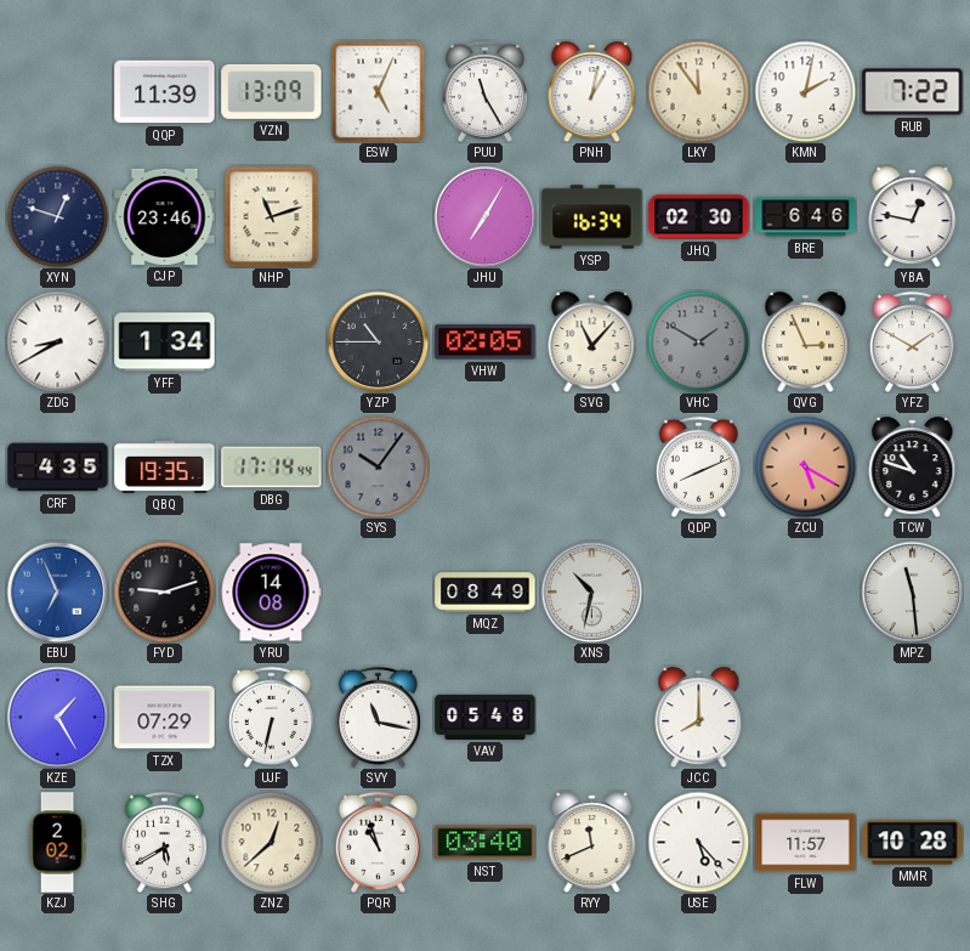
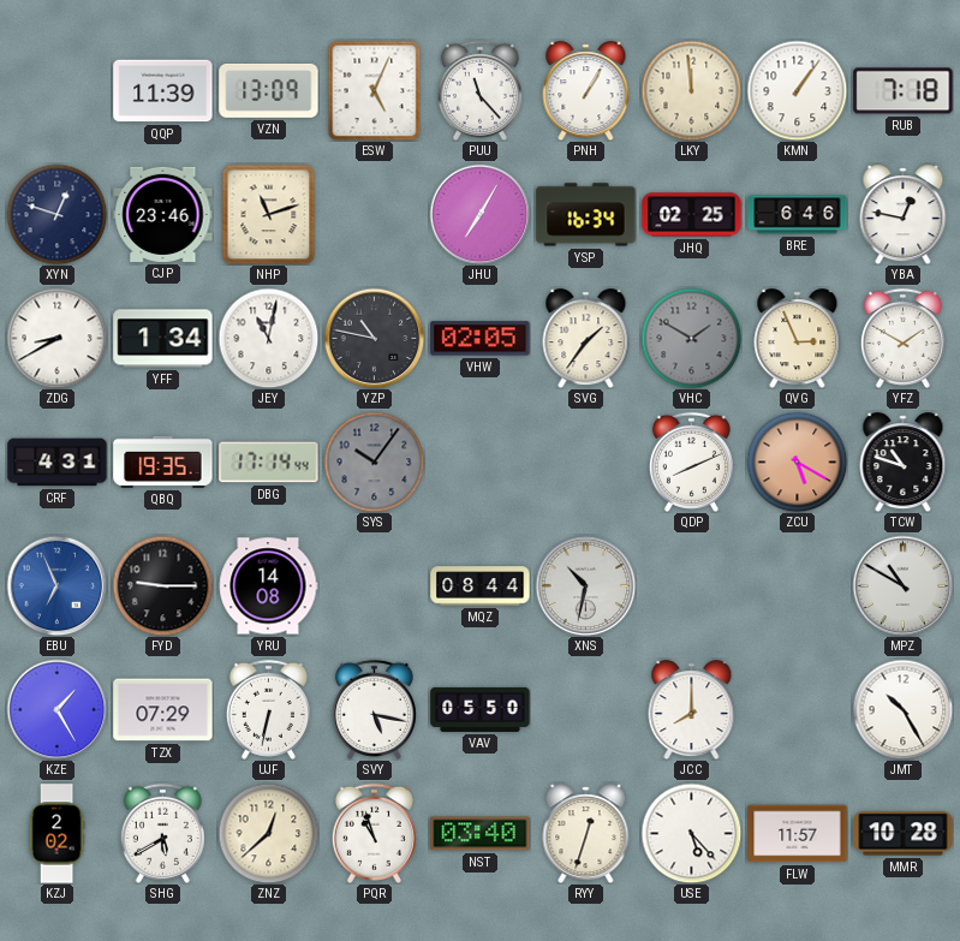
PUU: 11:25 -> 11:23 (479, 90)
PNH: 1:02 -> 1:05 (586, 91)
LKY: 11:54 -> 11:59 (691, 90)
KMN: 2:02 -> 1:06 (797, 90)
RUB: 7:22 -> 7:18 (904, 91)
JHQ: 02:30 -> 02:25 (692, 215)
JEY: none -> 11:02 (268, 338)
YZP: 10:45 -> 10:47 (374, 338)
SVG: 11:07 -> 1:36 (586, 339)
CRF: 4:35 -> 4:31 (58, 463)
FYD: 9:12 -> 9:15 (162, 585)
MQZ: 08:49 -> 08:44 (481, 586)
MPZ: 11:29 -> 10:50 (902, 585)
SVY: 11:17 -> 5:17 (374, 709)
VAV: 05:48 -> 05:50 (481, 709)
JMT: none -> 10:25 (902, 709)
RYY: 11:41 -> 12:33 (586, 834)
